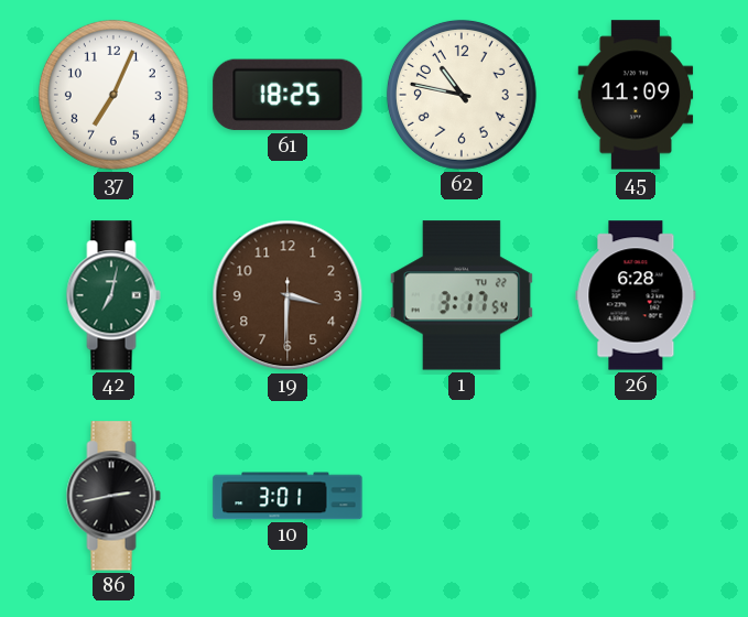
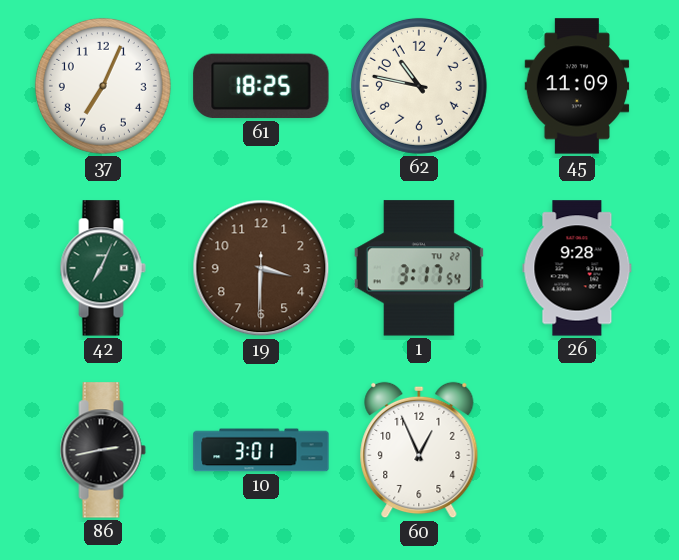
42: 7:02 -> 7:04 (103, 268)
26: 6:28 -> 9:28 (577, 268)
60: none -> 12:56 (419, 450)
